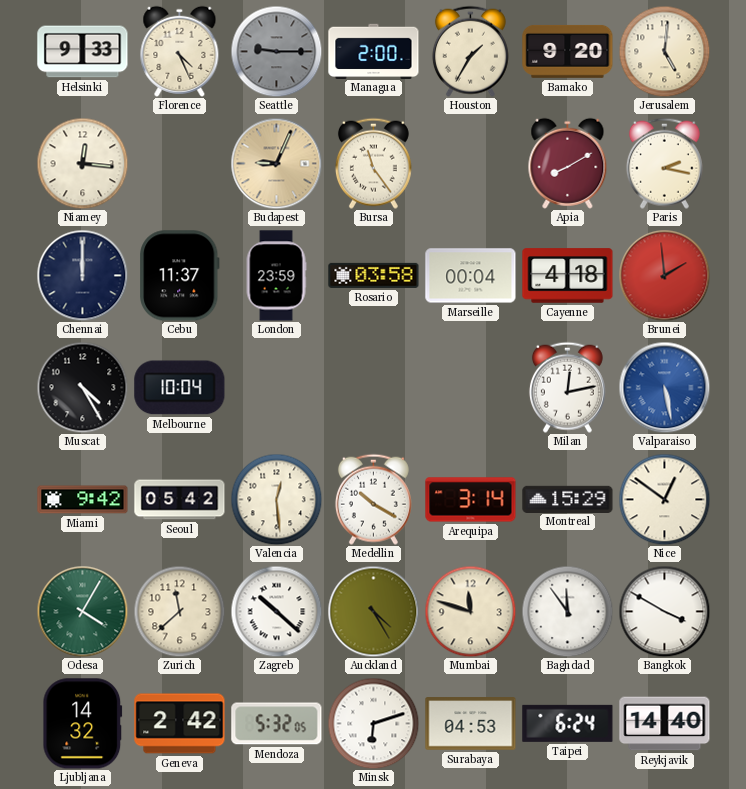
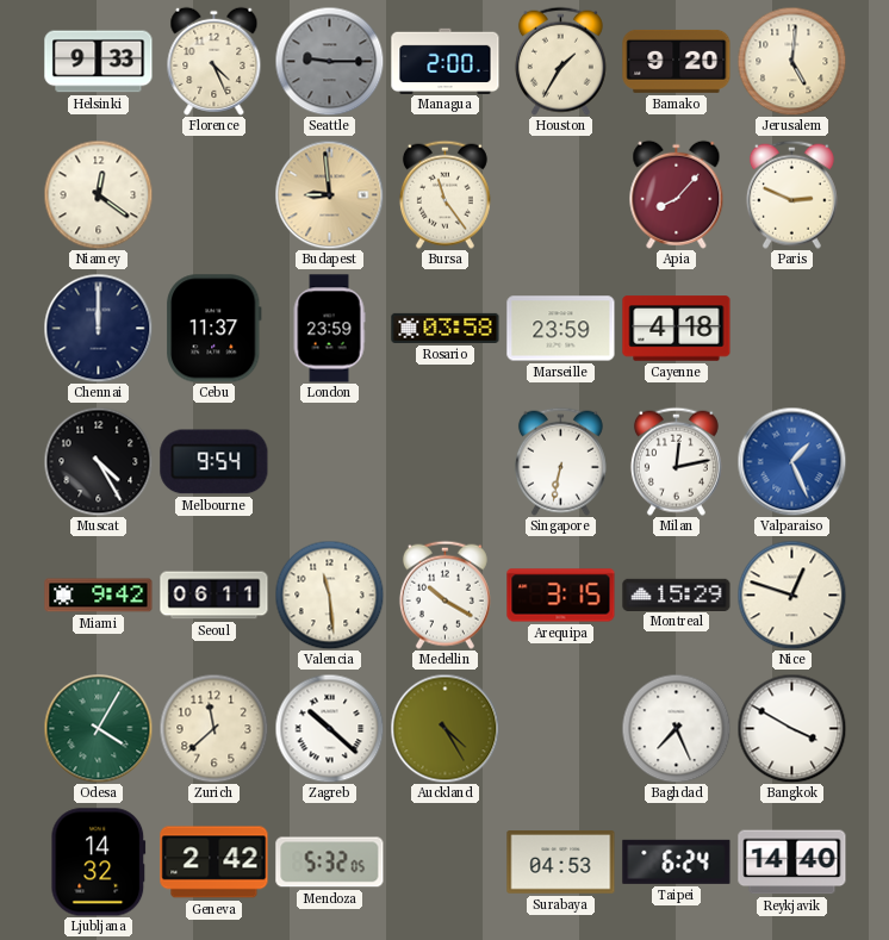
Niamey: 12:16 -> 12:21 (98, 194)
Budapest: 9:04 -> 8:59 (329, 194)
Apia: 8:10 -> 8:07 (677, 194)
Paris: 2:17 -> 2:49 (791, 194)
Marseille: 00:04 -> 23:59 (561, 329)
Brunei: 1:59 -> none (664, 275)
Melbourne: 10:04 -> 9:54 (215, 462)
Singapore: none -> 6:32 (560, 461)
Valparaiso: 5:28 -> 1:26 (791, 461)
Seoul: 05:42 -> 06:11 (215, 596)
Valencia: 12:29 -> 11:29 (329, 594)
Arequipa: 3:14 -> 3:15 (561, 596)
Nice: 12:51 -> 12:48 (791, 594)
Mumbai: 11:48 -> none (470, 611)
Baghdad: 11:54 -> 7:26 (676, 728)
Minsk: 6:12 -> none (373, 723)
